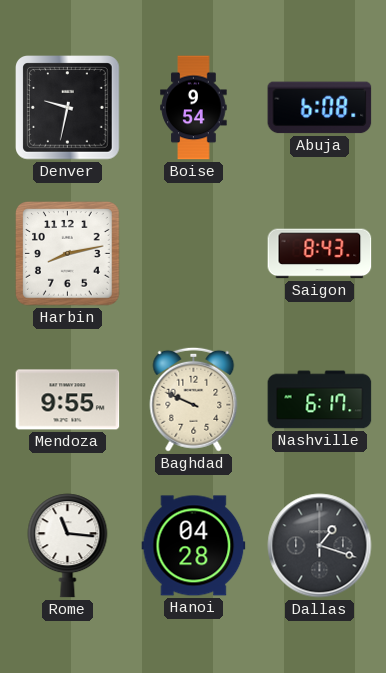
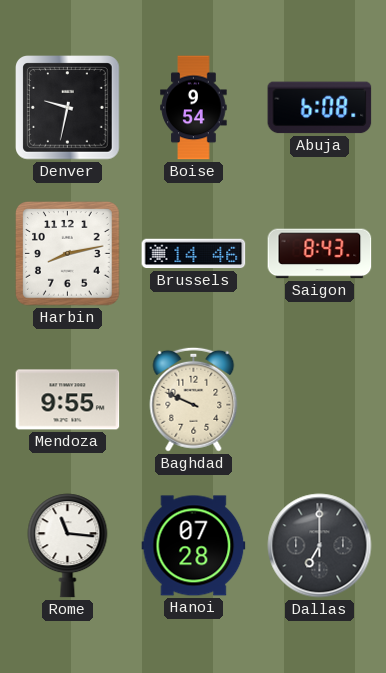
Brussels: none -> 14:46 (194, 254)
Nashville: 6:17 -> none (320, 400)
Hanoi: 04:28 -> 07:28 (194, 546)
Dallas: 1:18 -> 7:00 (320, 546)
